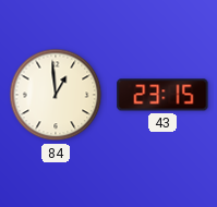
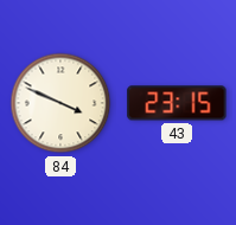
84: 12:59 -> 3:49 (60, 103)
